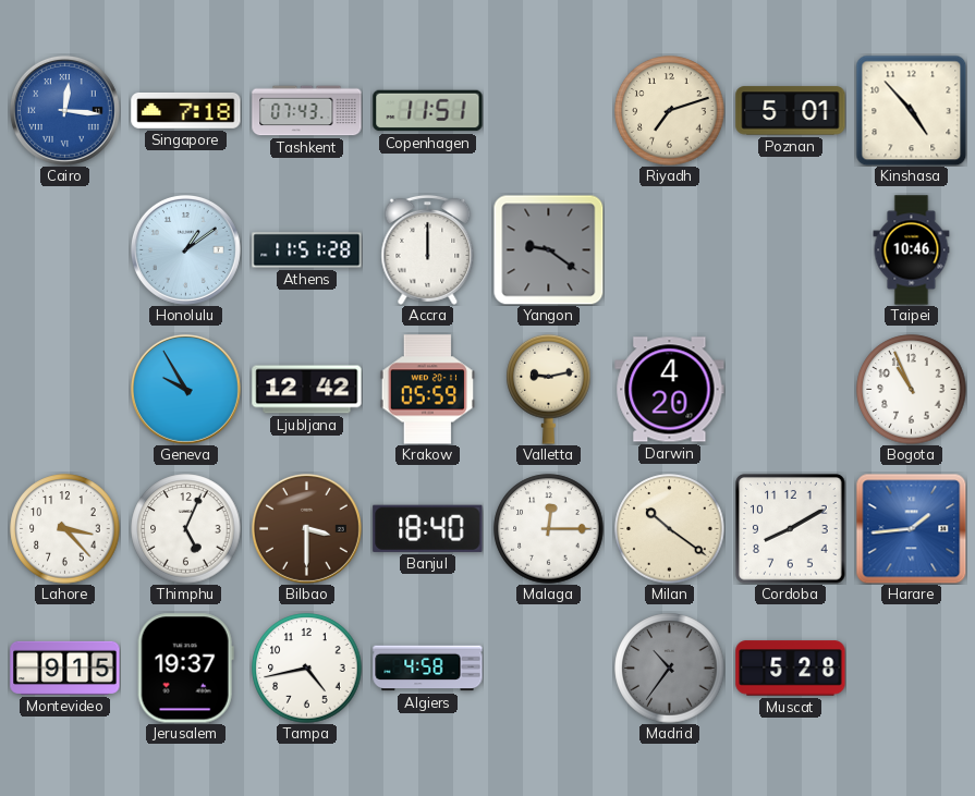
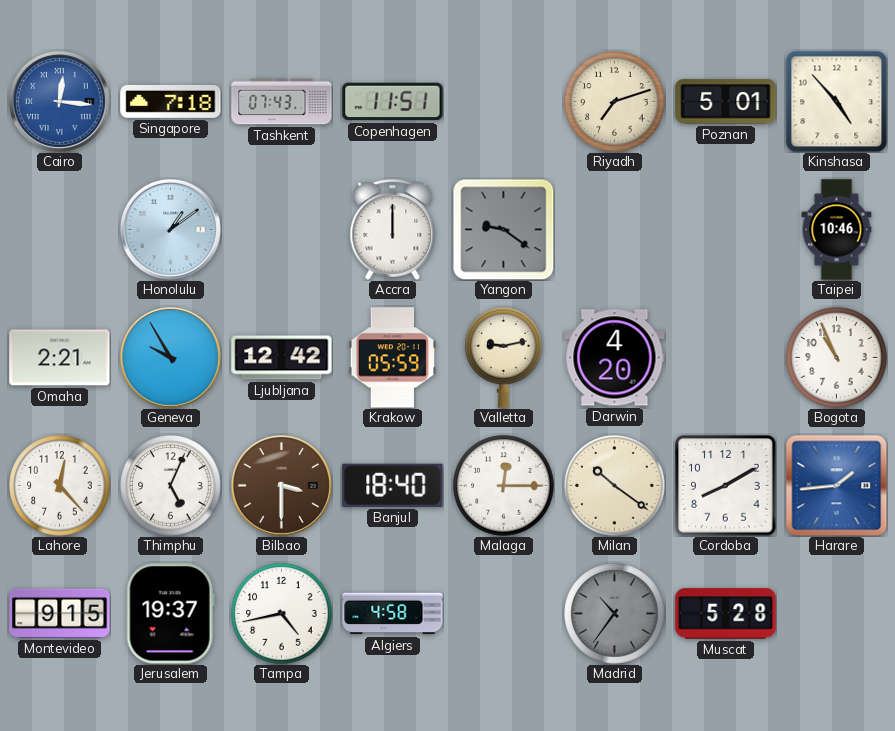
Athens: 11:51 -> none (307, 250)
Omaha: none -> 2:21 (60, 358)
Lahore: 3:23 -> 12:23 (60, 486)
